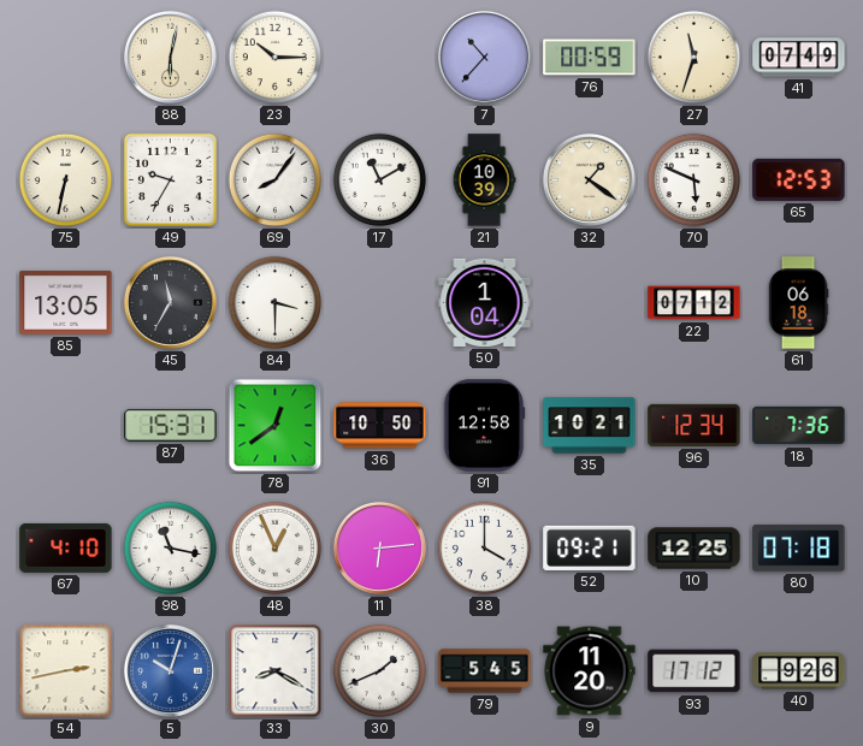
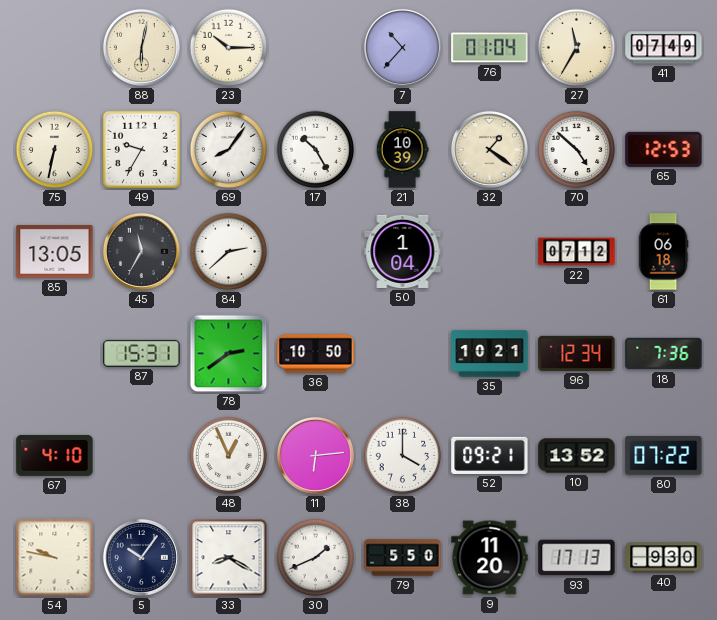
76: 00:59 -> 01:04 (490, 48)
27: 11:33 -> 11:35 (577, 48)
17: 11:10 -> 10:25 (316, 150)
70: 5:49 -> 4:52 (577, 150)
84: 3:30 -> 2:38 (229, 252)
78: 12:39 -> 2:39 (229, 354)
91: 12:58 -> none (484, 426)
98: 11:17 -> none (171, 549)
10: 12:25 -> 13:52 (577, 456)
80: 07:18 -> 07:22 (664, 455)
54: 2:43 -> 9:47 (55, 558)
5: 10:03 -> 10:06 (141, 557)
5 dial: blue -> navy (141, 557)
79: 5:45 -> 5:50 (403, 558)
93: 17:12 -> 17:13 (577, 558)
40: 9:26 -> 9:30 (664, 558)
